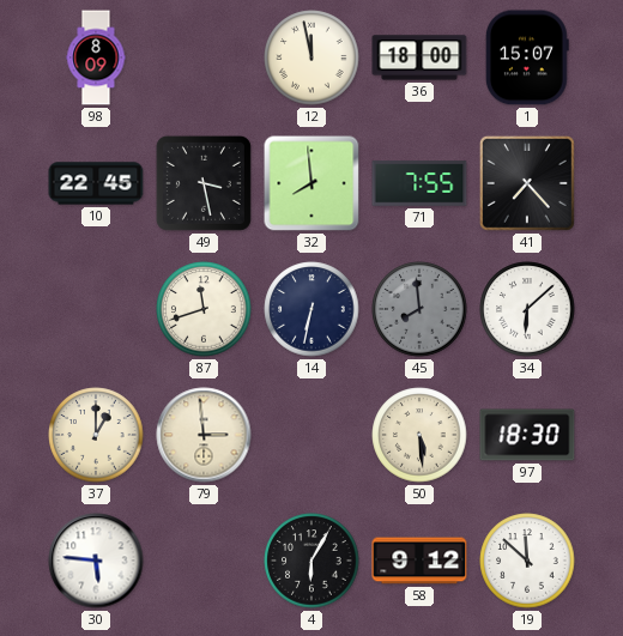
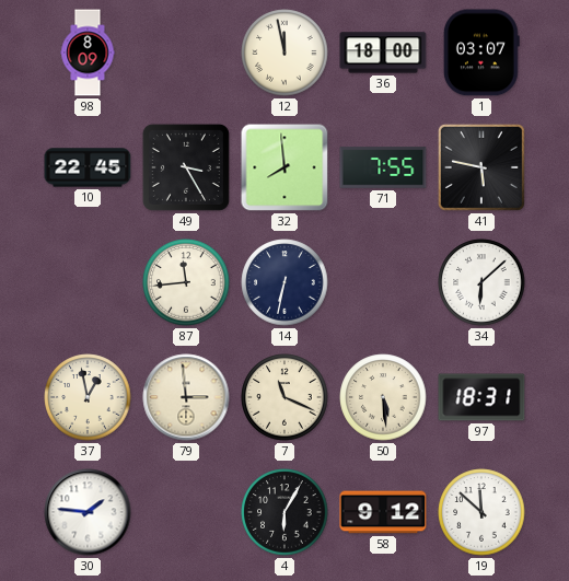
1: 15:07 -> 03:07 (481, 53)
49: 3:28 -> 3:25 (186, 167)
41: 7:23 -> 5:47 (481, 167)
87: 11:42 -> 11:44 (186, 282)
45: 7:59 -> none (419, 309)
37: 1:00 -> 12:58 (88, 397)
7: none -> 11:19 (284, 397)
97: 18:30 -> 18:31 (481, 397)
30: 5:46 -> 1:46 (88, 512)
